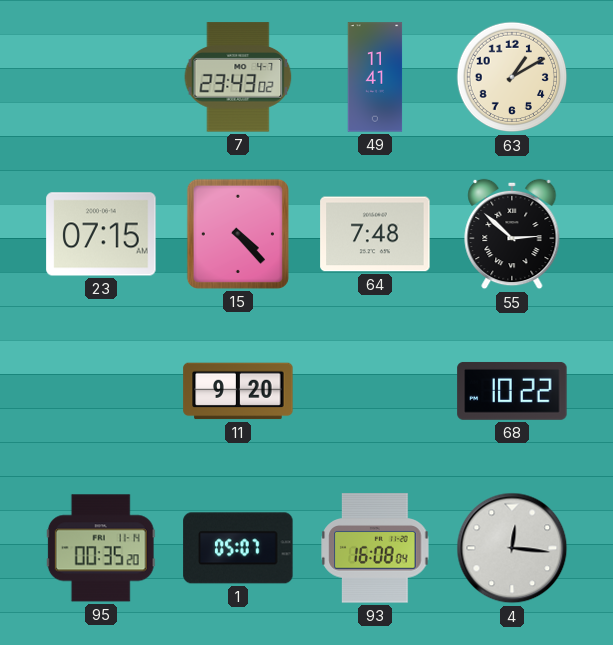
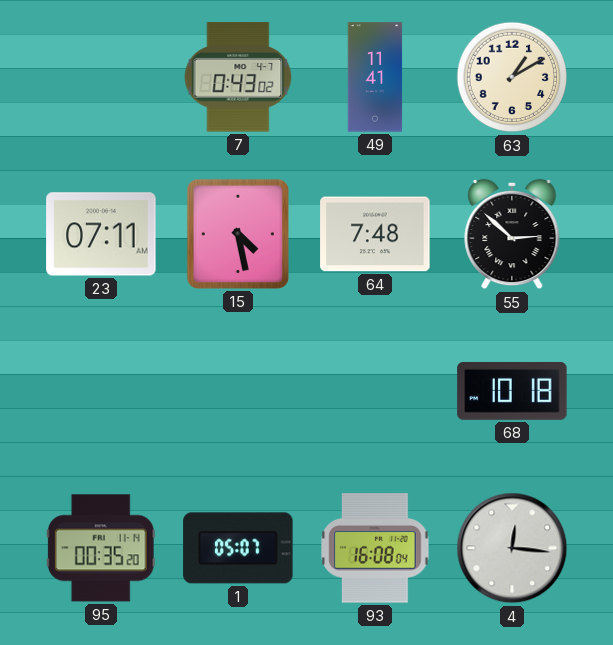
7: 23:43 -> 0:43 (238, 77)
23: 07:15 -> 07:11 (101, 234)
15: 4:23 -> 4:28 (238, 234)
11: 9:20 -> none (238, 391)
68: 10:22 -> 10:18 (512, 391)
